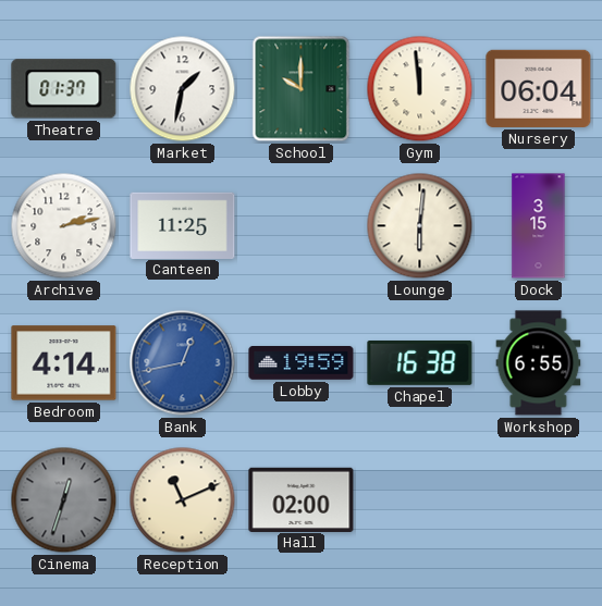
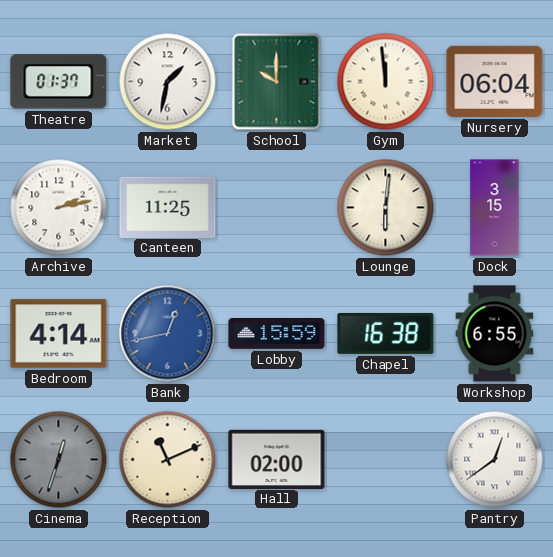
Lobby: 19:59 -> 15:59 (277, 334)
Pantry: none -> 12:39 (495, 460)
